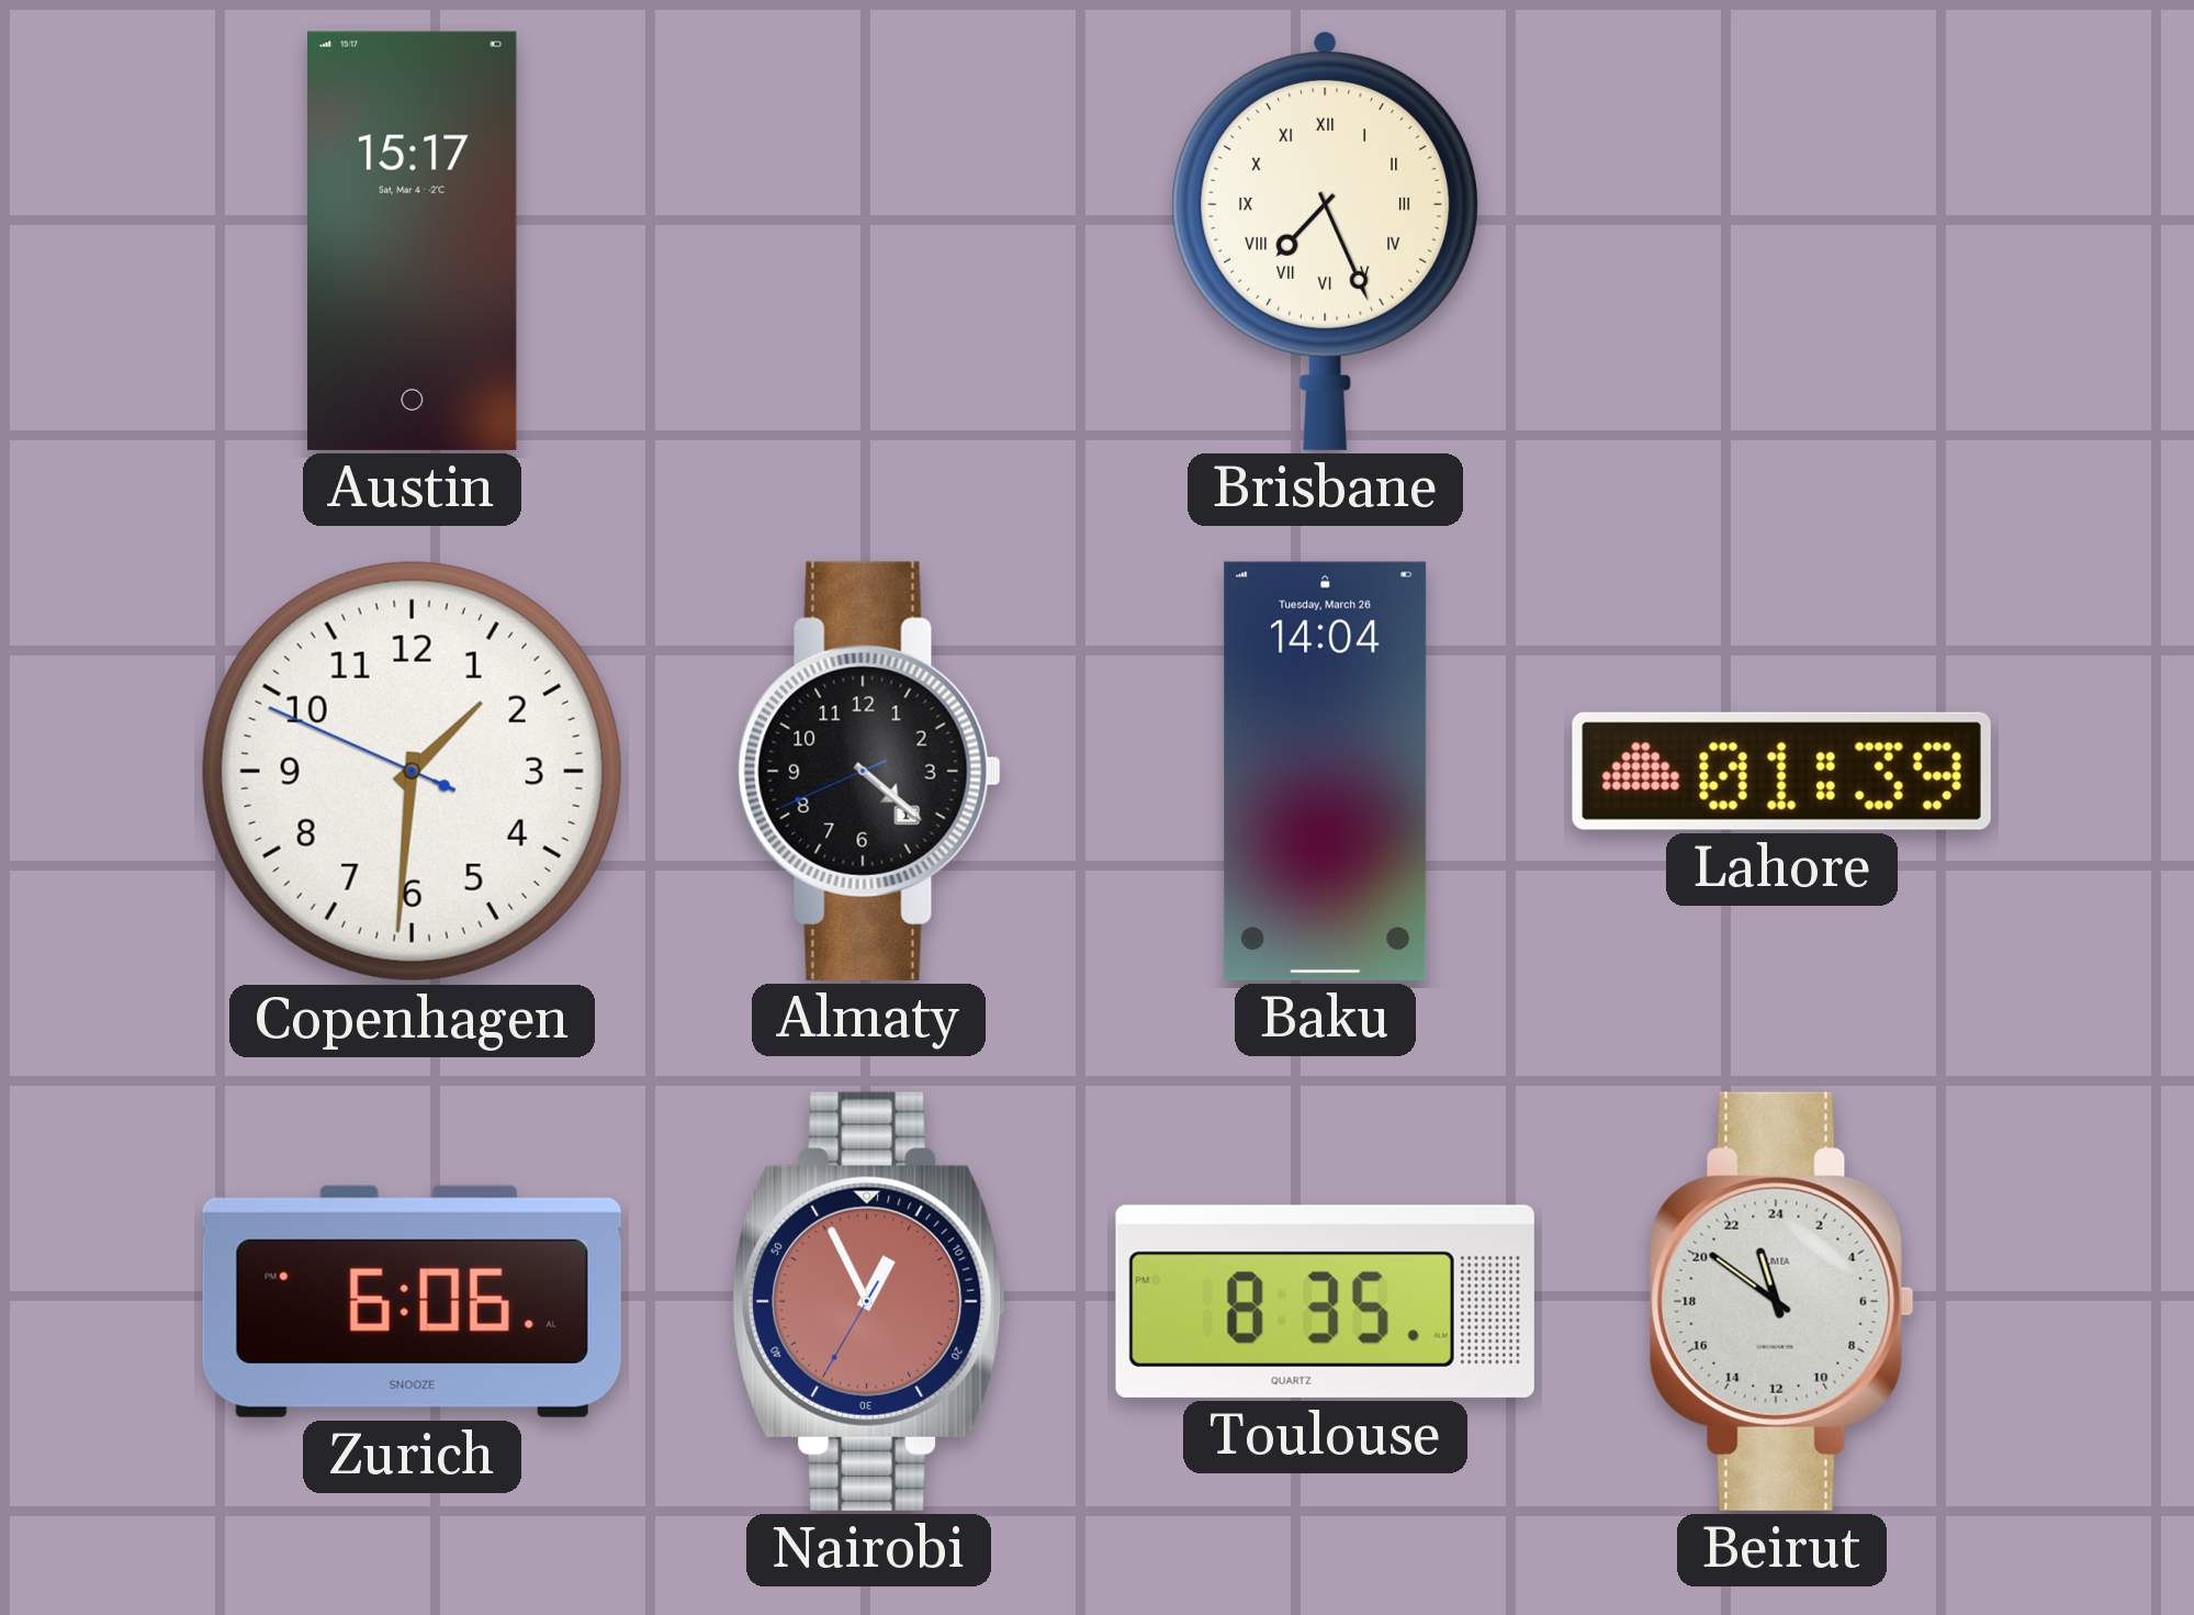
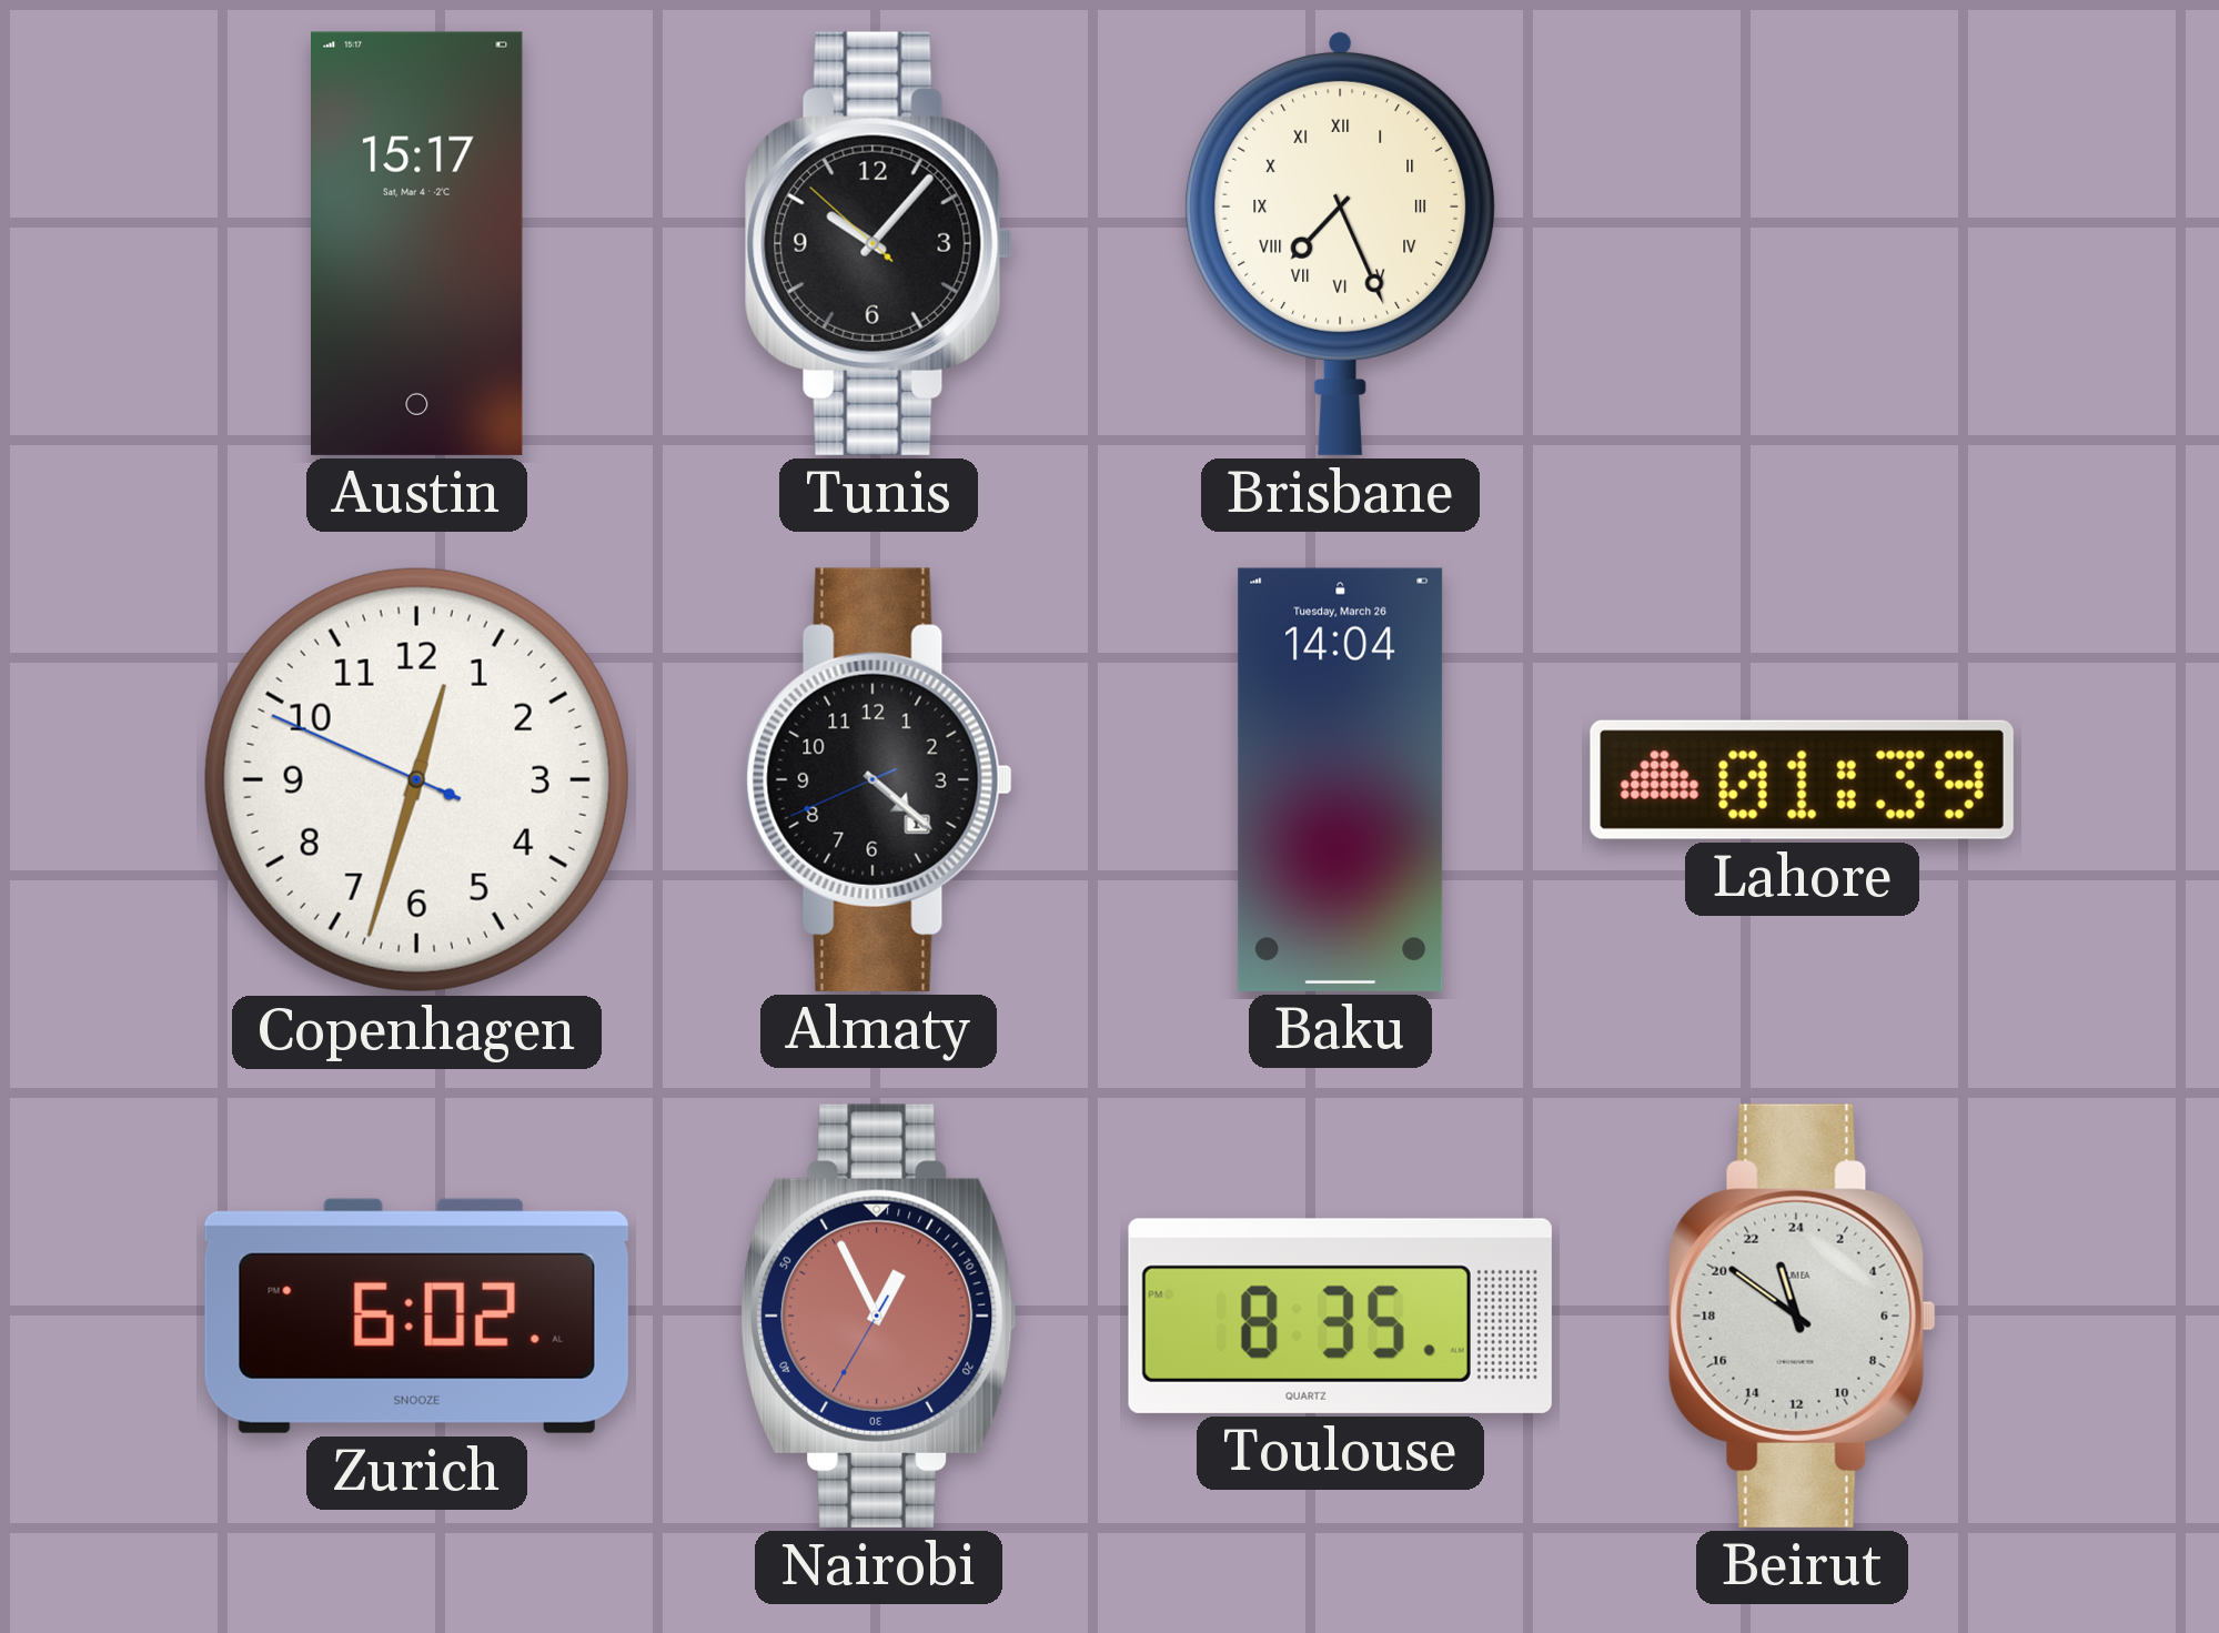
Tunis: none -> 10:06 (878, 243)
Copenhagen: 1:30 -> 12:32 (416, 779)
Zurich: 6:06 -> 6:02 (416, 1316)
